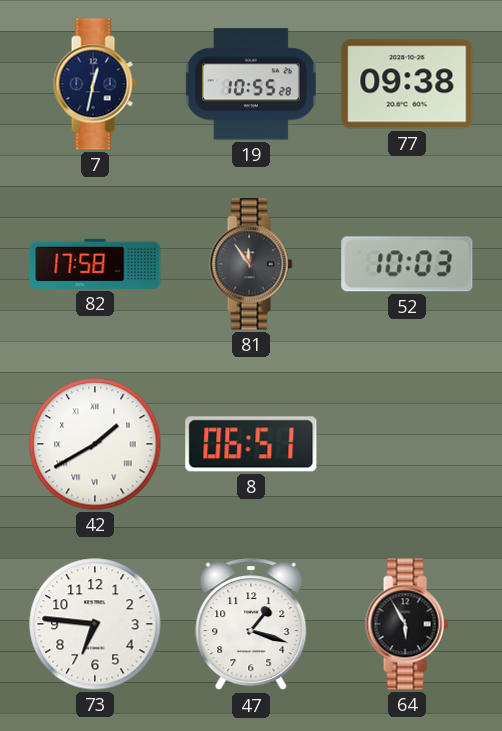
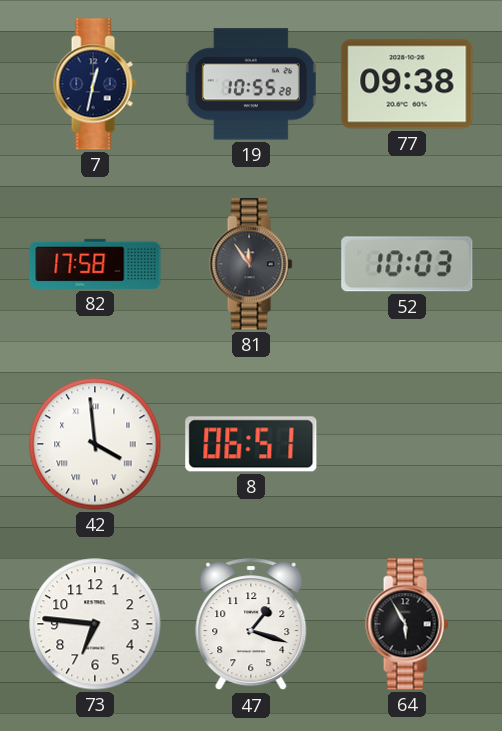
42: 1:40 -> 3:59 (95, 444)
